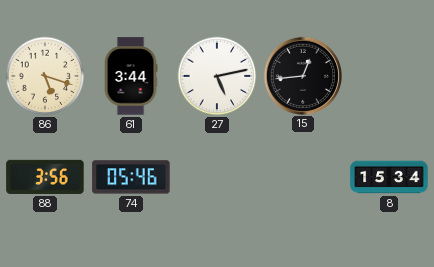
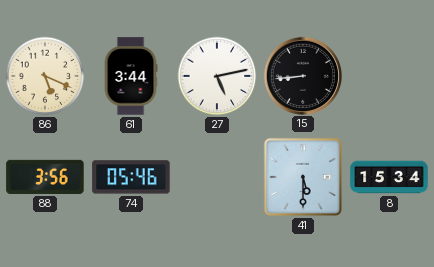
86: 5:18 -> 5:19 (45, 76)
15: 12:44 -> 8:44 (302, 75)
41: none -> 5:30 (303, 177)
